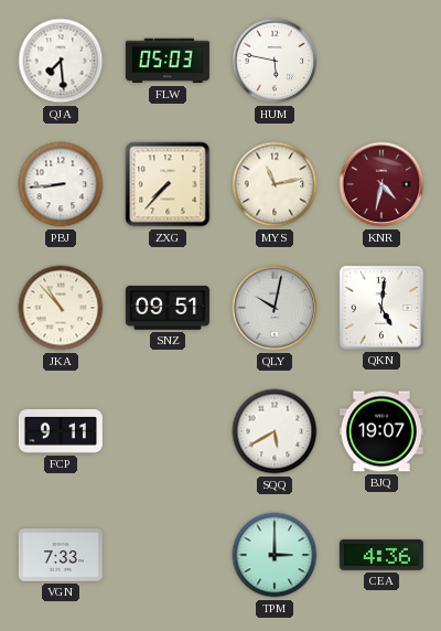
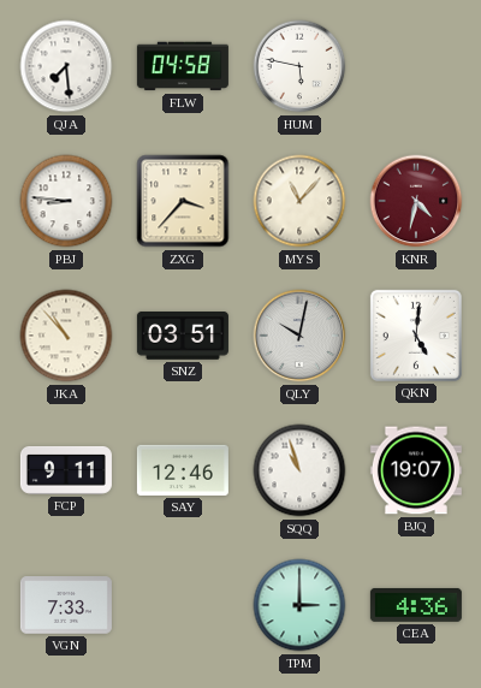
FLW: 05:03 -> 04:58 (183, 66)
PBJ: 8:44 -> 8:46 (66, 201)
ZXG: 7:37 -> 3:37 (183, 201)
MYS: 11:13 -> 11:07 (299, 201)
SNZ: 09:51 -> 03:51 (183, 336)
SAY: none -> 12:46 (183, 470)
SQQ: 5:40 -> 10:57 (299, 470)
